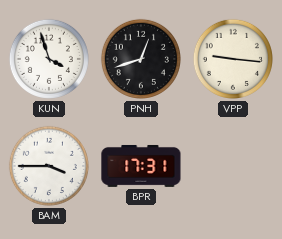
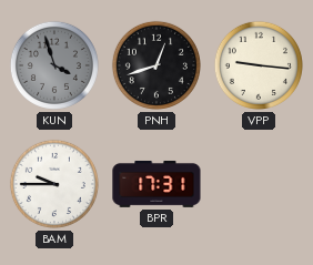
KUN dial: white -> grey (54, 65)
BAM: 3:45 -> 9:45 (54, 184)
